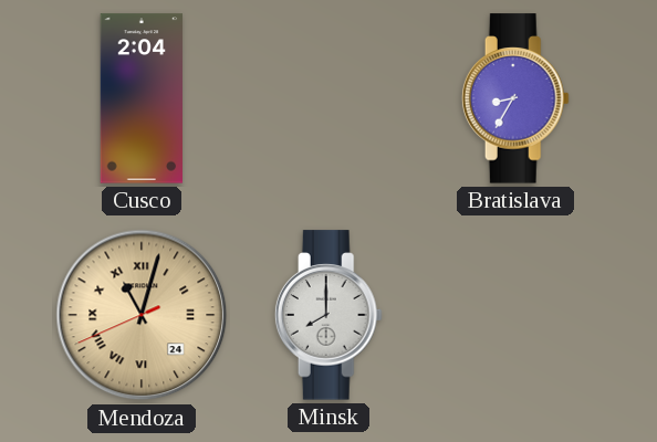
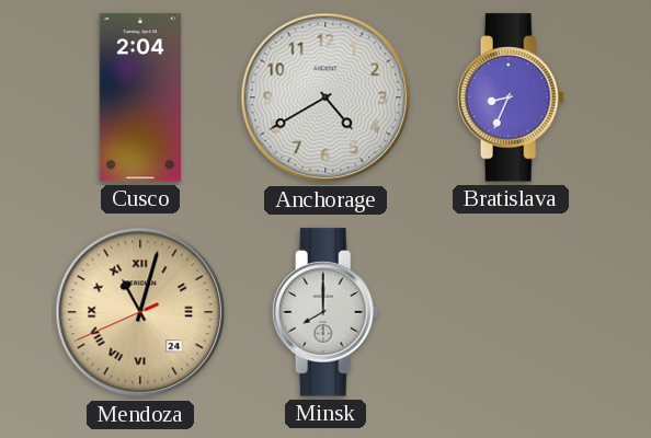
Anchorage: none -> 4:40 (325, 97)
Bratislava: 8:35 -> 8:34 (511, 97)
